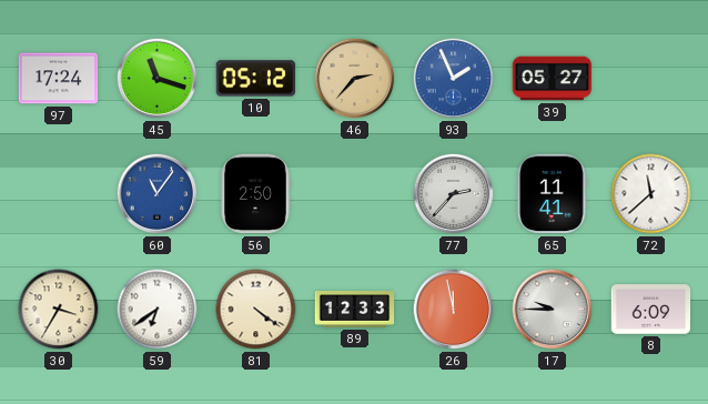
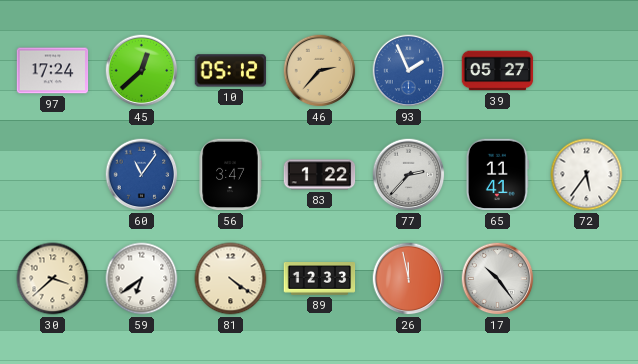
45: 11:18 -> 12:38 (142, 71)
56: 2:50 -> 3:47 (230, 175)
83: none -> 1:22 (320, 175)
72: 11:38 -> 5:36 (587, 175)
30: 3:35 -> 3:38 (53, 279)
17: 9:45 -> 10:24 (498, 279)
8: 6:09 -> none (651, 310)
